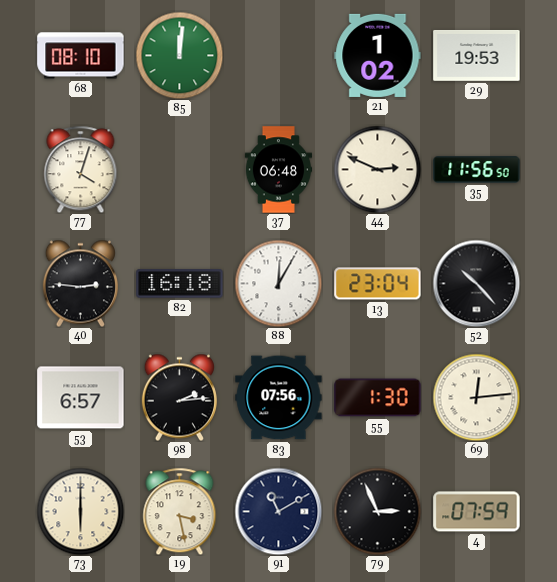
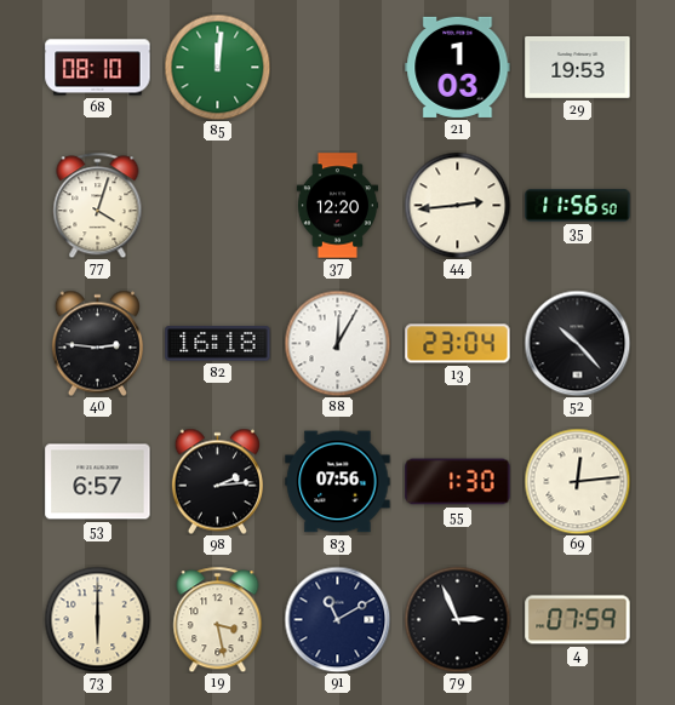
21: 1:02 -> 1:03 (458, 67)
37: 06:48 -> 12:20 (337, 206)
44: 2:49 -> 2:44 (457, 205)
